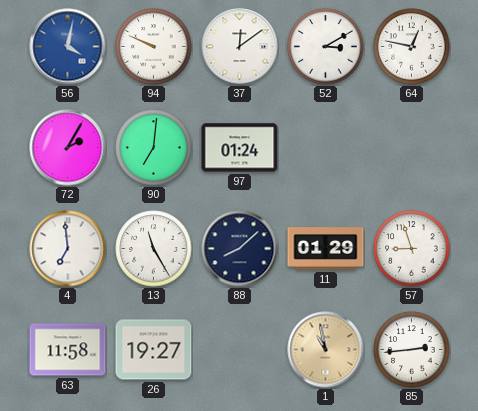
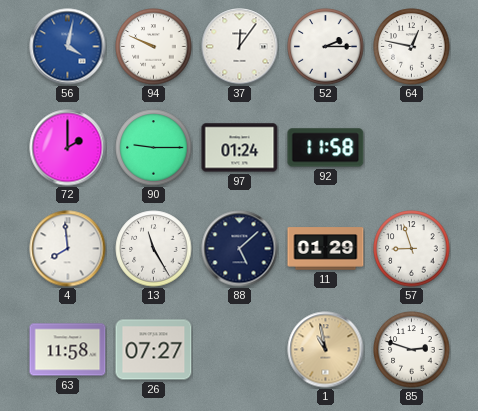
37: 12:09 -> 12:06 (240, 47)
52: 3:10 -> 2:15 (326, 47)
72: 2:05 -> 2:00 (68, 148)
90: 7:01 -> 9:15 (154, 148)
92: none -> 11:58 (326, 148)
4: 6:59 -> 7:59 (68, 249)
88: 8:08 -> 5:08 (240, 249)
26: 19:27 -> 07:27 (154, 350)
85: 2:44 -> 2:48 (412, 350)
